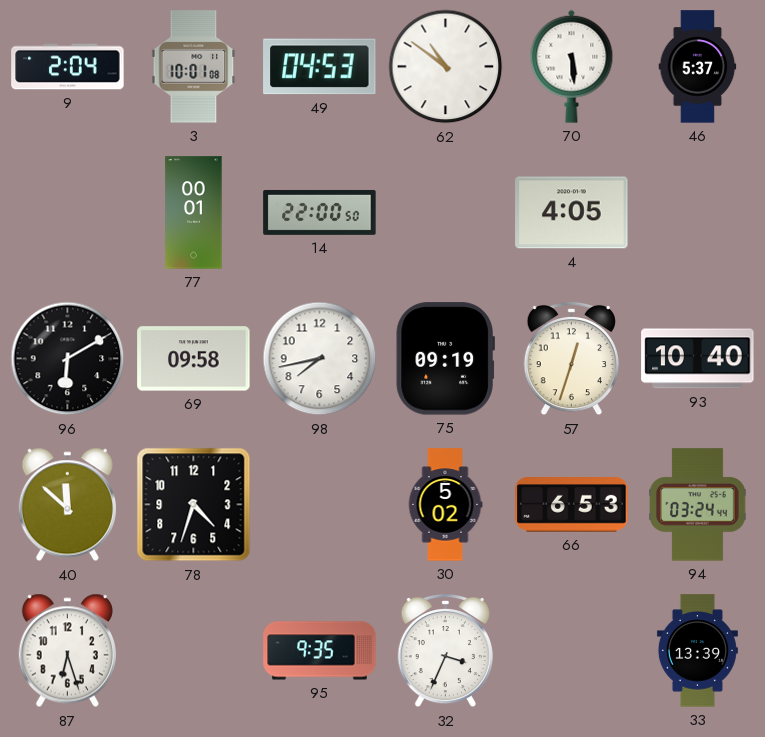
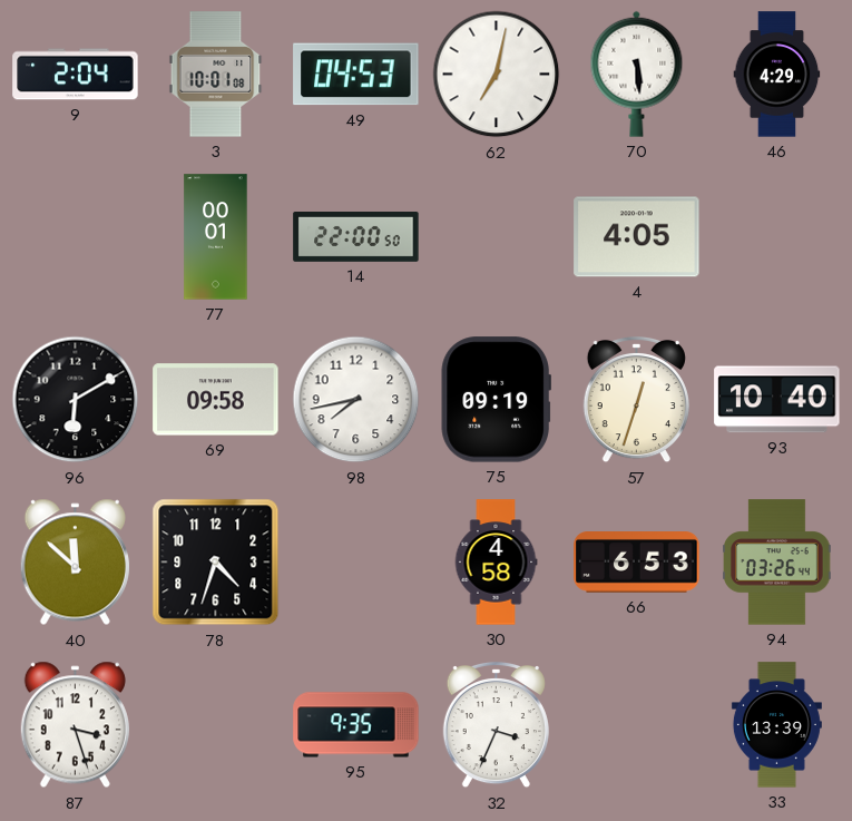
62: 10:51 -> 7:02 (497, 75)
46: 5:37 -> 4:29 (777, 75)
30: 5:02 -> 4:58 (496, 563)
94: 03:24 -> 03:26 (777, 563)
87: 6:27 -> 3:27 (75, 725)
